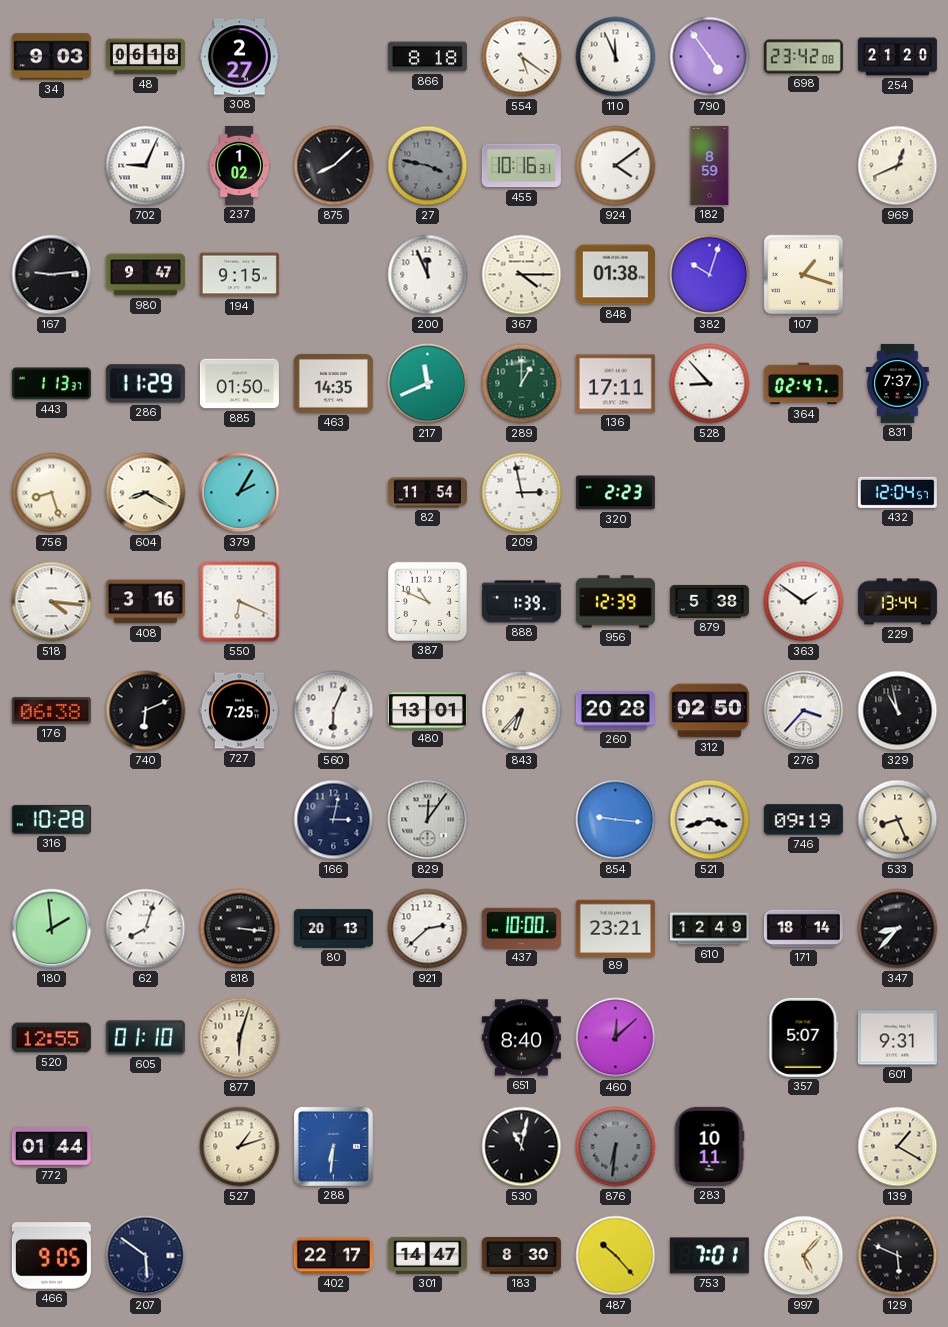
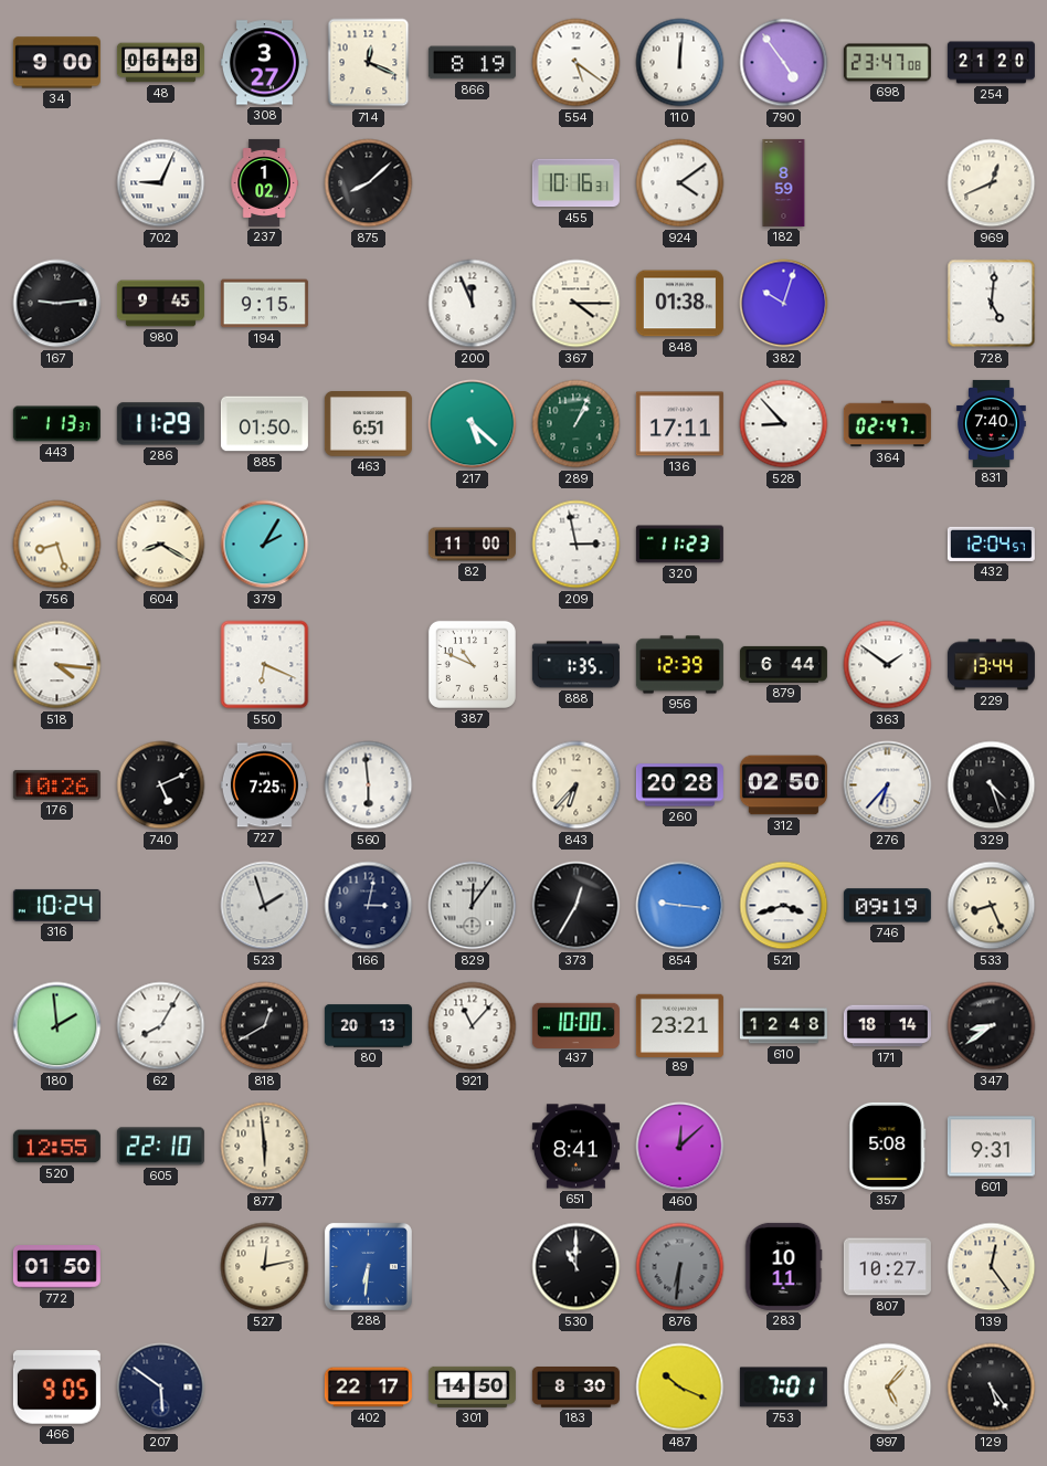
34: 9:03 -> 9:00 (56, 63)
48: 06:18 -> 06:48 (160, 63)
308: 2:27 -> 3:27 (264, 63)
714: none -> 12:19 (369, 63)
866: 8:18 -> 8:19 (472, 63)
110: 11:56 -> 12:01 (680, 63)
698: 23:42 -> 23:47 (887, 63)
27: 3:47 -> none (428, 166)
980: 9:47 -> 9:45 (160, 304)
107: 1:18 -> none (804, 275)
728: none -> 5:01 (992, 304)
463: 14:35 -> 6:51 (368, 424)
217: 11:41 -> 5:22 (473, 424)
289: 1:00 -> 1:04 (577, 424)
831: 7:37 -> 7:40 (992, 423)
82: 11:54 -> 11:00 (472, 545)
320: 2:23 -> 11:23 (679, 545)
408: 3:16 -> none (145, 602)
888: 1:39 -> 1:35 (575, 665)
879: 5:38 -> 6:44 (783, 664)
176: 06:38 -> 10:26 (56, 785)
740: 6:11 -> 5:11 (161, 785)
560: 6:04 -> 5:59 (369, 785)
480: 13:01 -> none (427, 711)
276: 3:37 -> 6:37 (888, 785)
329: 10:58 -> 4:27 (992, 785)
316: 10:28 -> 10:24 (56, 905)
523: none -> 1:57 (265, 906)
373: none -> 12:35 (577, 906)
62: 8:03 -> 8:05 (161, 1026)
818: 3:16 -> 12:40 (265, 1026)
921: 2:38 -> 11:07 (473, 1026)
610: 12:49 -> 12:48 (783, 1026)
347: 8:37 -> 8:39 (992, 1026)
605: 01:10 -> 22:10 (160, 1147)
877: 6:03 -> 5:59 (265, 1147)
651: 8:40 -> 8:41 (575, 1147)
357: 5:07 -> 5:08 (888, 1146)
772: 01:44 -> 01:50 (56, 1267)
527: 1:12 -> 12:13 (265, 1267)
530: 11:02 -> 11:00 (577, 1267)
807: none -> 10:27 (887, 1267)
139: 1:20 -> 12:24 (992, 1267)
301: 14:47 -> 14:50 (472, 1386)
487: 10:23 -> 10:19 (680, 1388)
129: 5:49 -> 5:24 (992, 1388)
